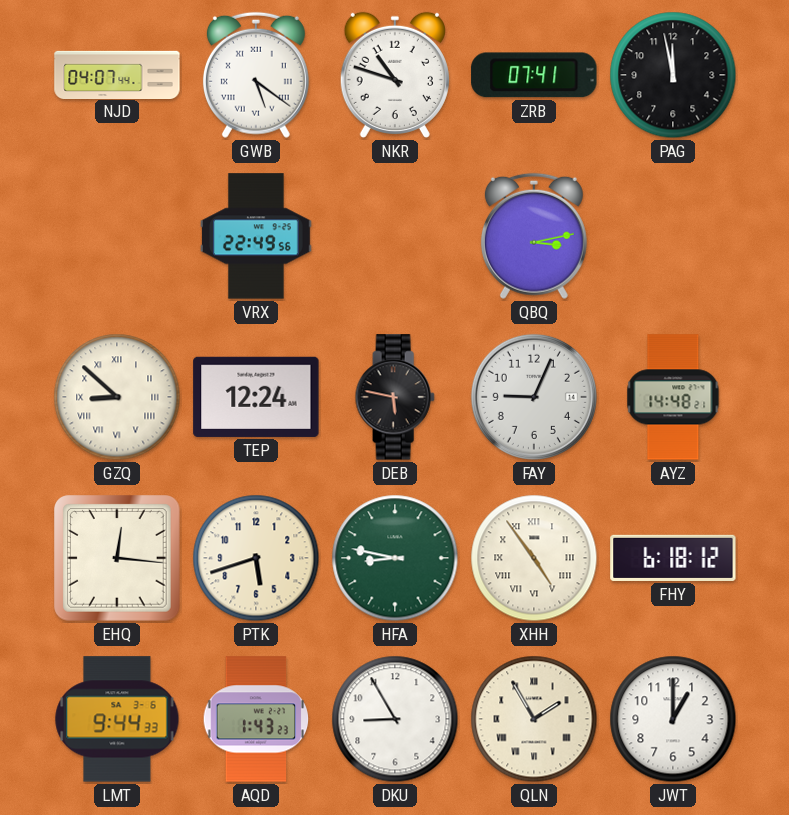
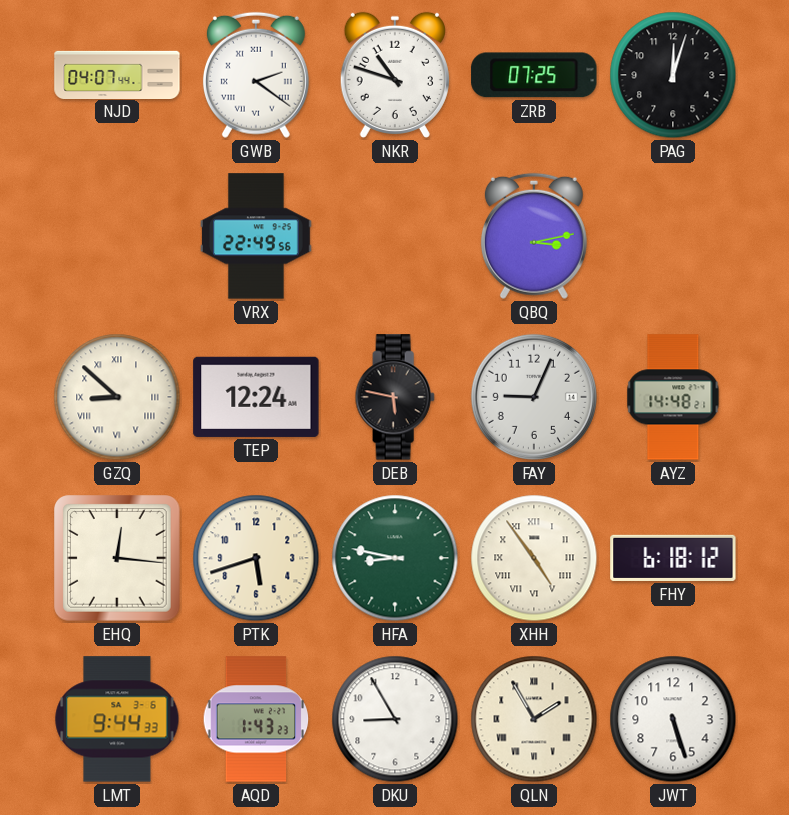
GWB: 5:21 -> 2:21 (256, 75)
ZRB: 07:41 -> 07:25 (534, 75)
PAG: 11:58 -> 12:03 (673, 75)
JWT: 1:00 -> 5:27 (673, 719)
